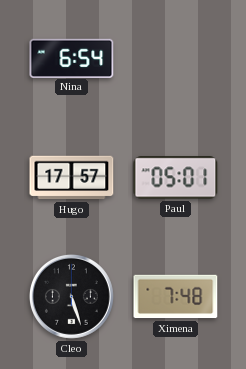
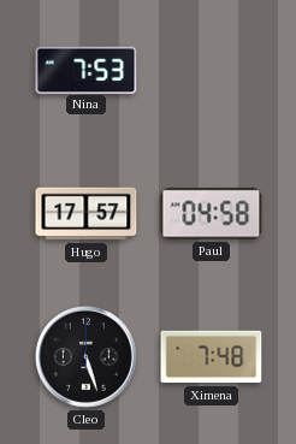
Nina: 6:54 -> 7:53 (87, 70)
Paul: 05:01 -> 04:58 (212, 214)
